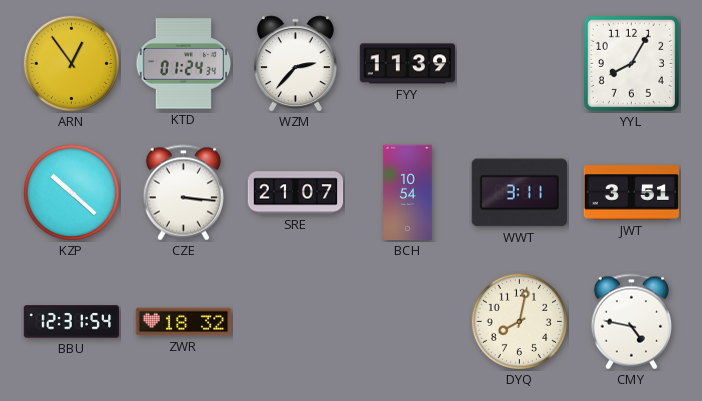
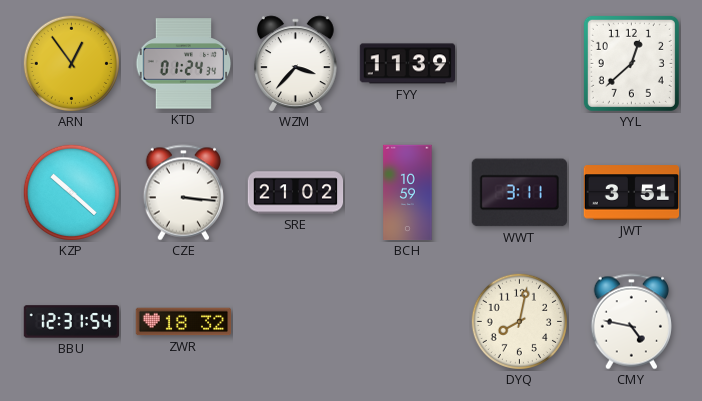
WZM: 2:37 -> 3:37 (295, 64)
YYL: 8:05 -> 12:38 (631, 63)
SRE: 21:07 -> 21:02 (296, 193)
BCH: 10:54 -> 10:59 (408, 193)
